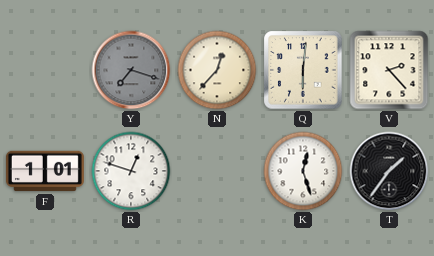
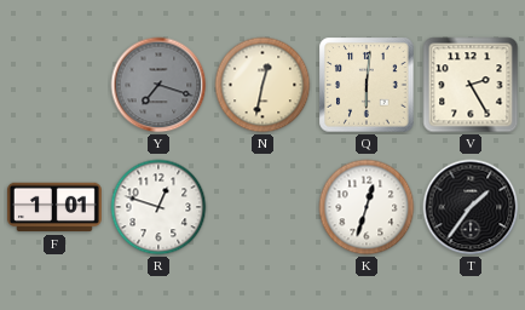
N: 12:37 -> 12:32 (262, 85)
V: 2:23 -> 2:25 (471, 85)
K: 12:27 -> 12:33 (367, 207)
